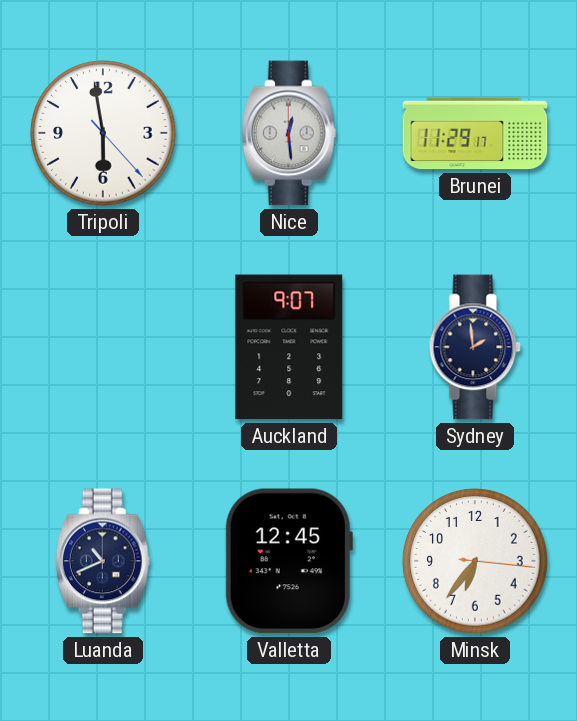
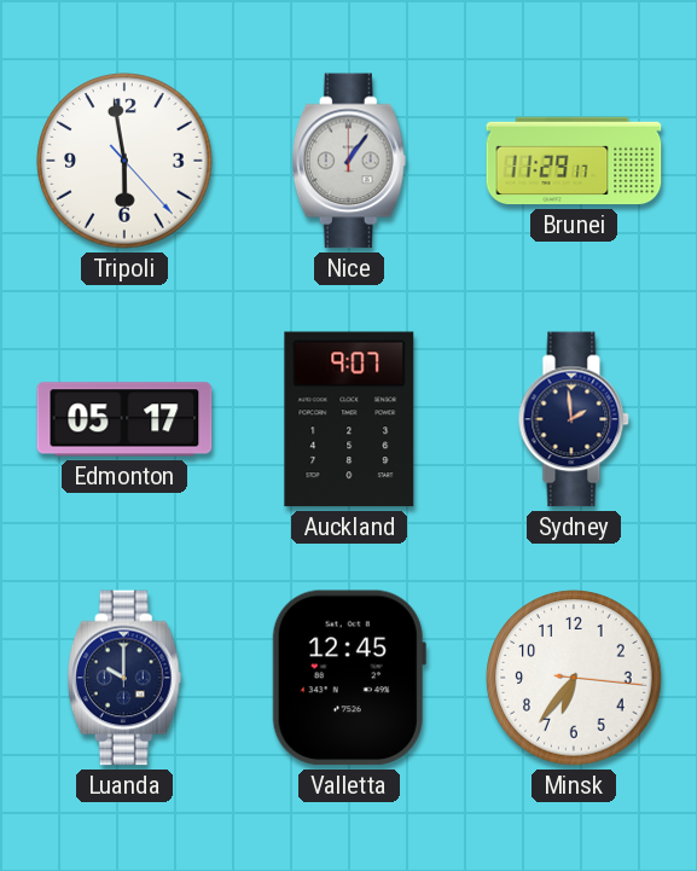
Nice: 12:29 -> 1:06 (349, 161)
Edmonton: none -> 05:17 (124, 419)
Luanda: 10:41 -> 10:00 (124, 678)
